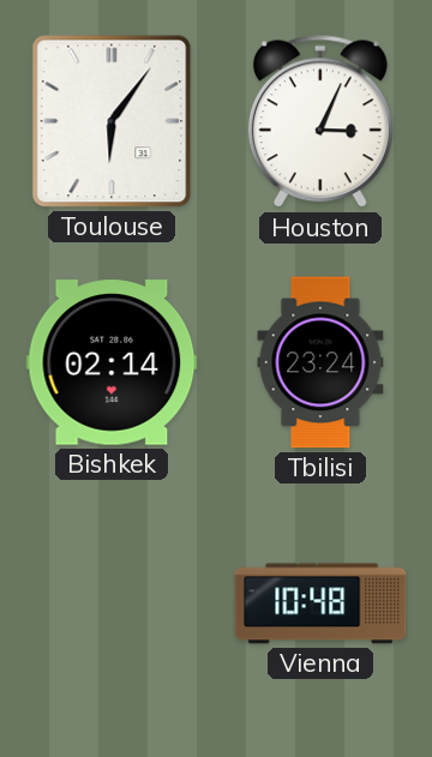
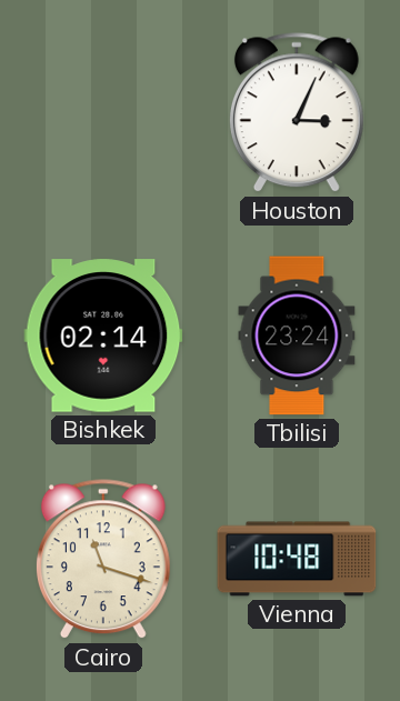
Toulouse: 6:06 -> none (112, 121)
Cairo: none -> 11:18 (103, 560)
